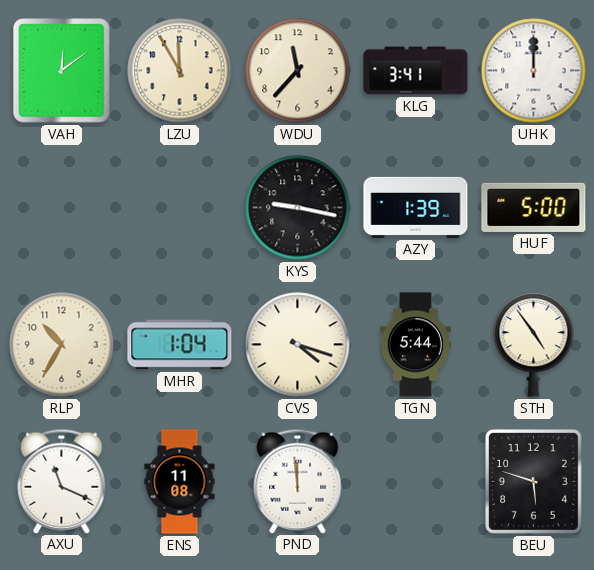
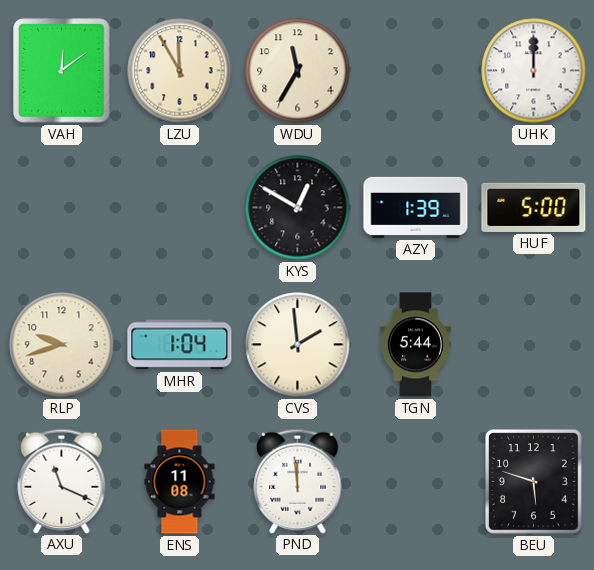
WDU: 11:37 -> 11:35 (298, 71)
KLG: 3:41 -> none (416, 71)
KYS: 9:17 -> 12:50 (298, 208)
RLP: 10:35 -> 9:42 (62, 345)
CVS: 4:18 -> 1:59 (298, 345)
STH: 4:54 -> none (534, 344)
